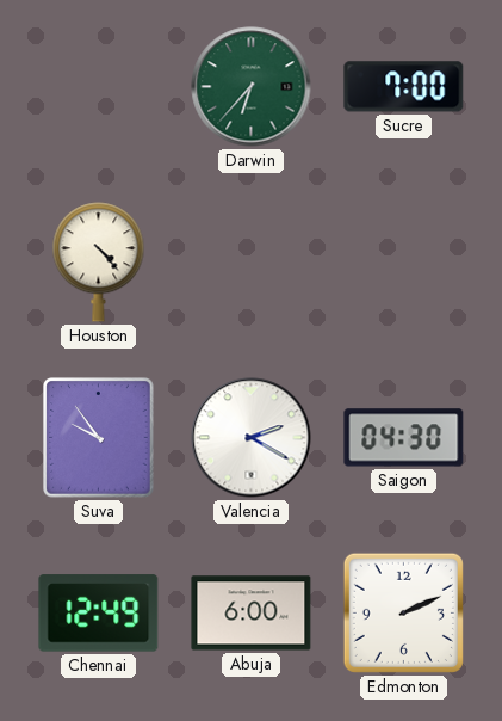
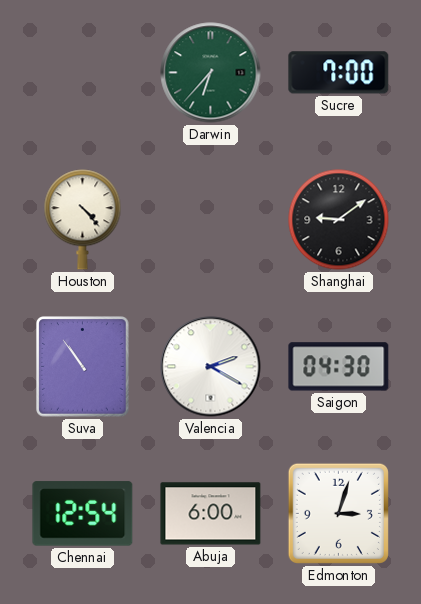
Shanghai: none -> 9:09 (339, 220)
Suva: 9:54 -> 10:54 (83, 367)
Chennai: 12:49 -> 12:54 (83, 514)
Edmonton: 2:11 -> 3:03 (338, 513)
